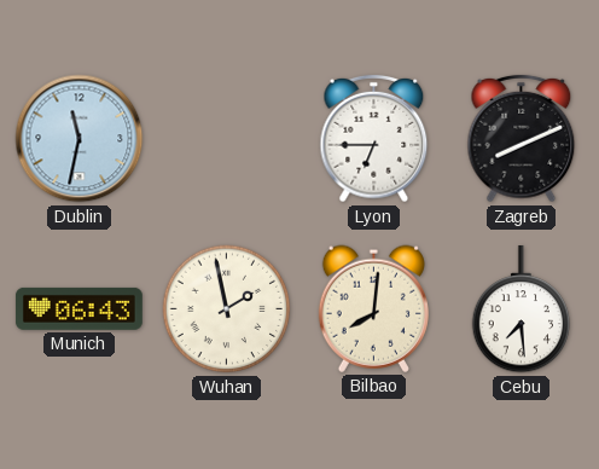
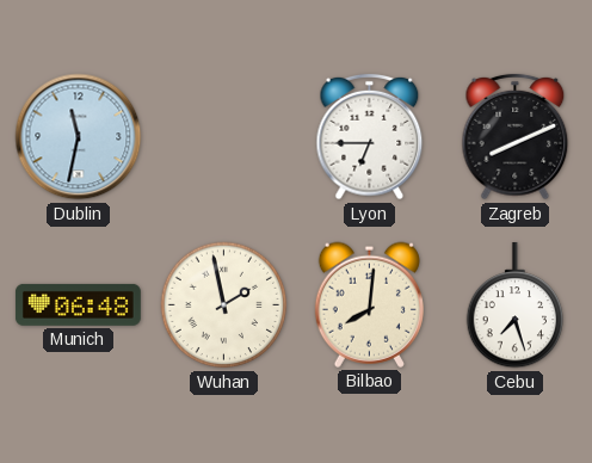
Munich: 06:43 -> 06:48 (78, 304)
Cebu: 7:29 -> 7:27 (516, 305)
